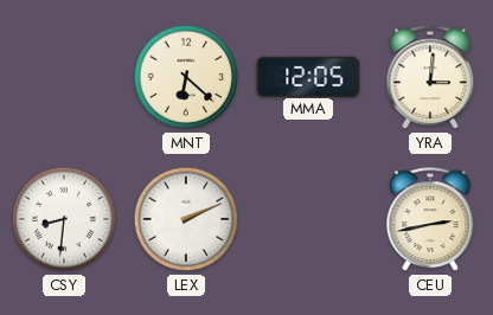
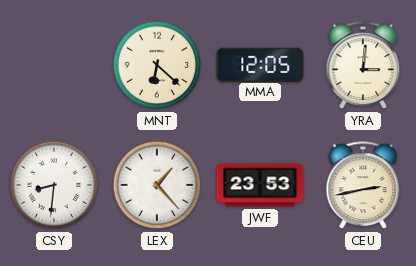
LEX: 2:11 -> 1:23 (157, 185)
JWF: none -> 23:53 (260, 185)
